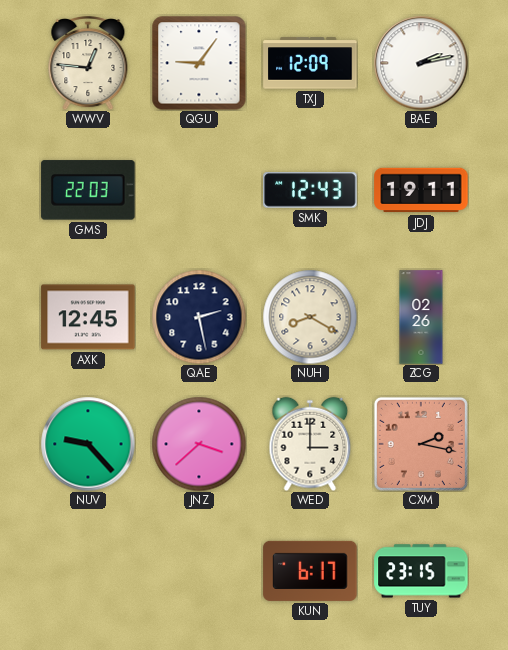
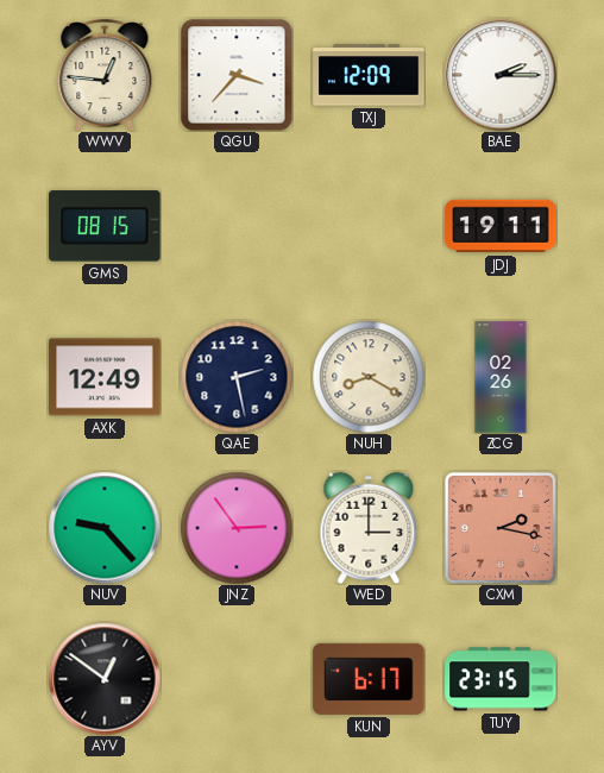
QGU: 9:06 -> 3:37 (237, 75)
BAE: 2:13 -> 2:15 (501, 75)
GMS: 22:03 -> 08:15 (105, 226)
SMK: 12:43 -> none (310, 190)
AXK: 12:45 -> 12:49 (105, 377)
JNZ: 3:38 -> 2:54 (237, 528)
AYV: none -> 12:51 (105, 679)
